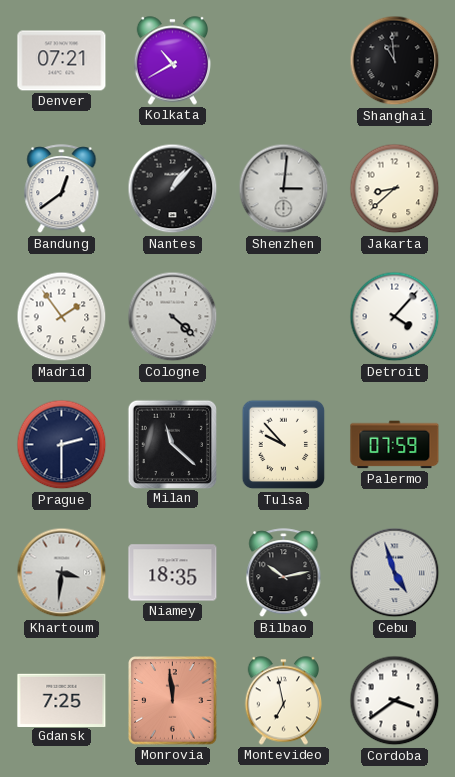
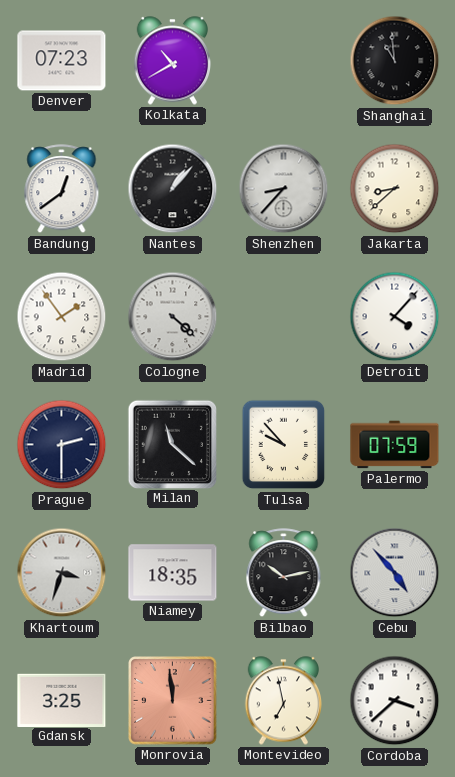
Denver: 07:21 -> 07:23 (62, 61)
Shenzhen: 3:01 -> 8:37 (284, 189)
Khartoum: 3:31 -> 3:33 (62, 573)
Cebu: 4:57 -> 4:53 (395, 573)
Gdansk: 7:25 -> 3:25 (62, 700)
Cordoba: 3:39 -> 3:38 (395, 701)
